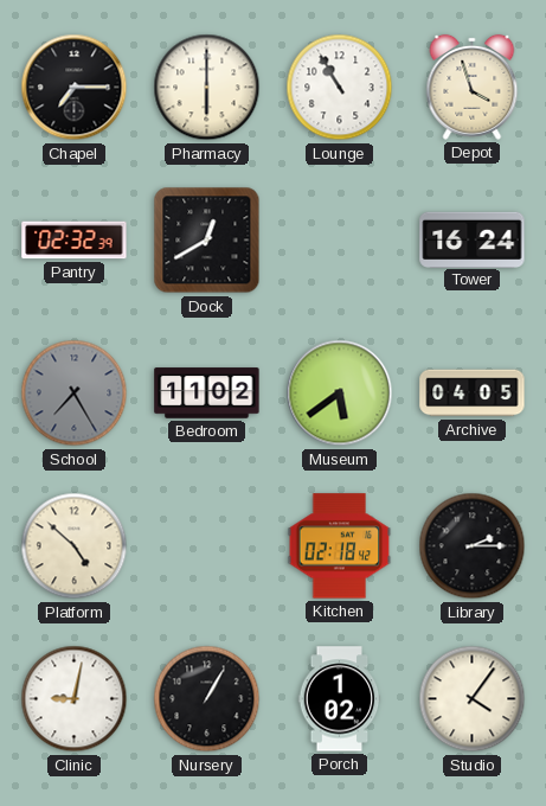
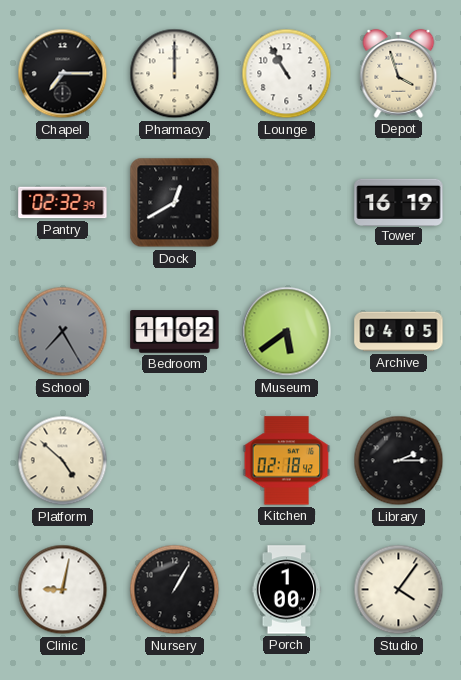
Pharmacy: 6:00 -> 12:00 (175, 74)
Tower: 16:24 -> 16:19 (399, 202)
Porch: 1:02 -> 1:00 (287, 590)
